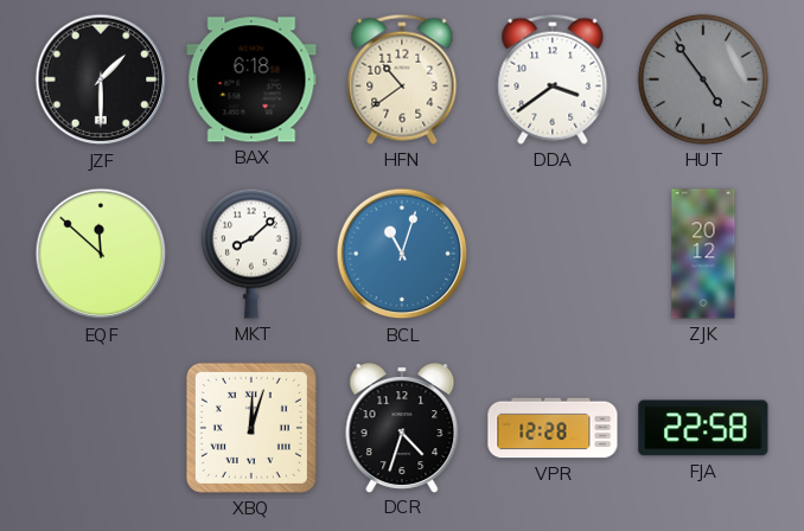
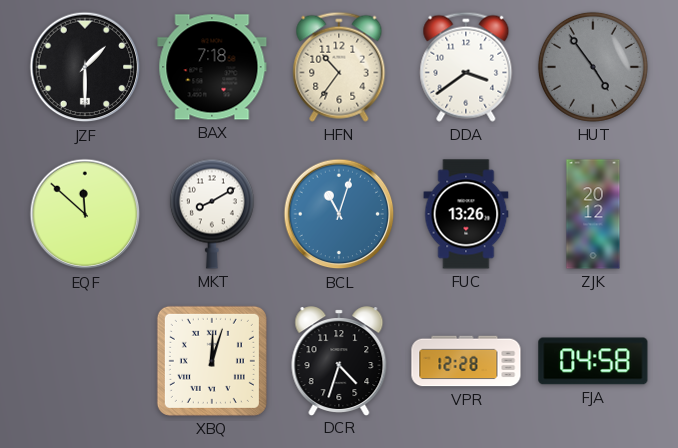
BAX: 6:18 -> 7:18 (212, 67)
HFN: 10:39 -> 10:36 (339, 67)
MKT: 8:08 -> 8:10 (212, 214)
FUC: none -> 13:26 (466, 214)
FJA: 22:58 -> 04:58 (593, 361)
